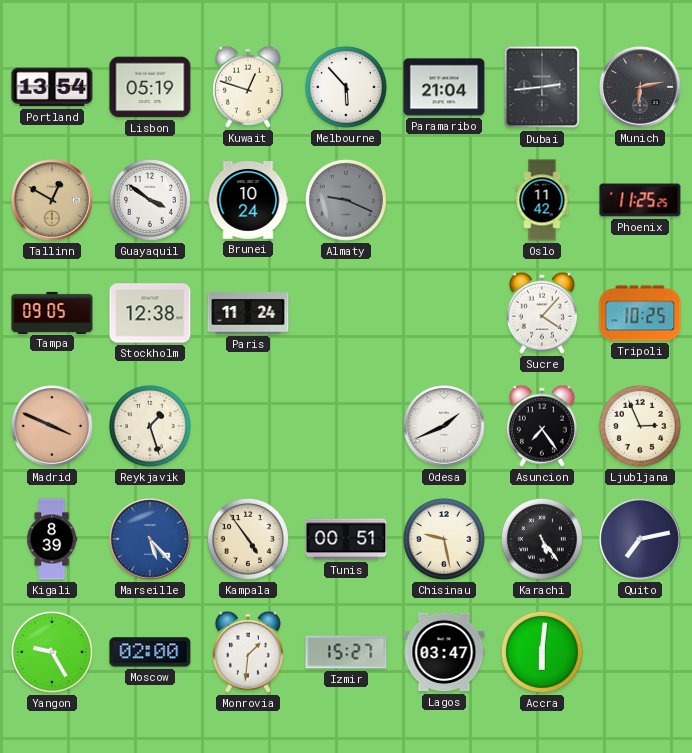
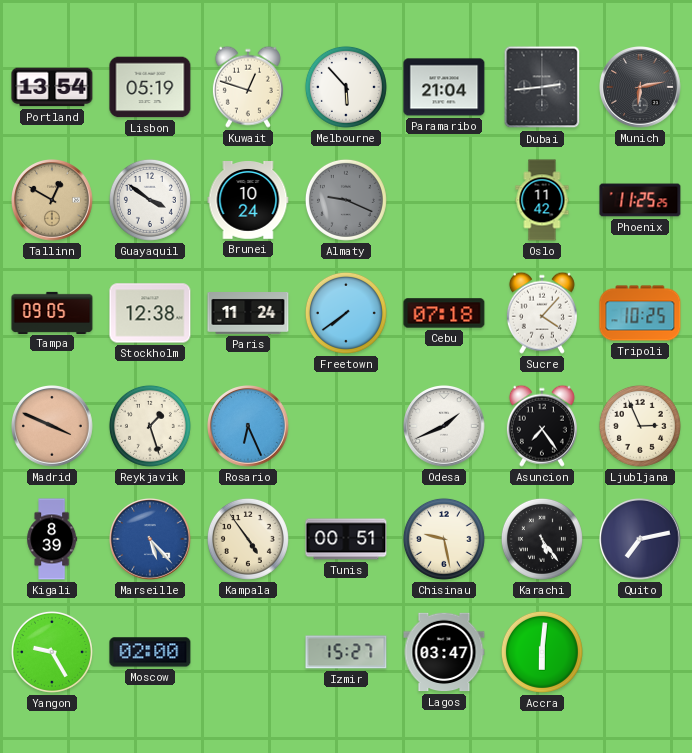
Freetown: none -> 7:39 (346, 313)
Cebu: none -> 07:18 (444, 313)
Rosario: none -> 6:26 (249, 427)
Monrovia: 1:31 -> none (248, 652)
